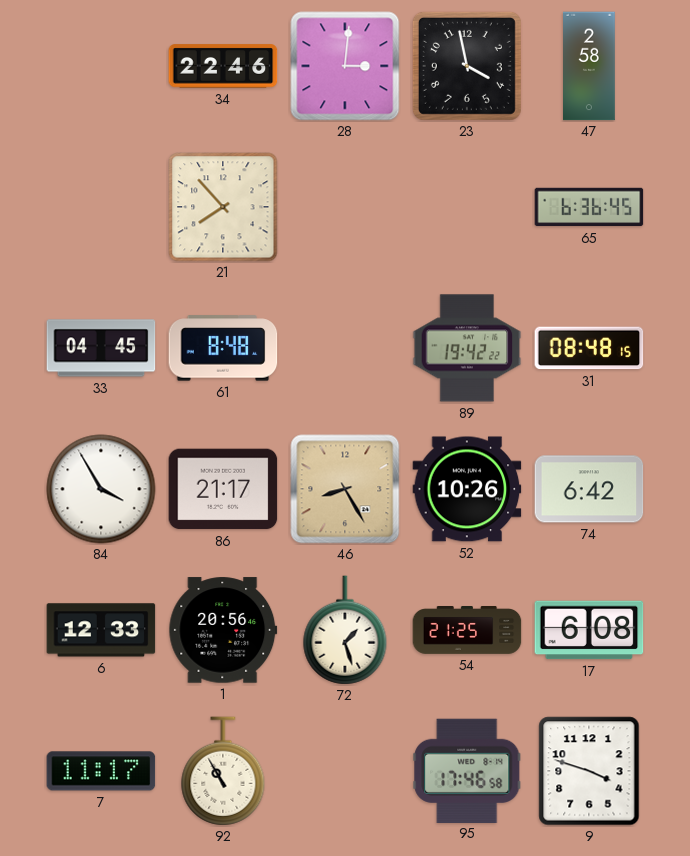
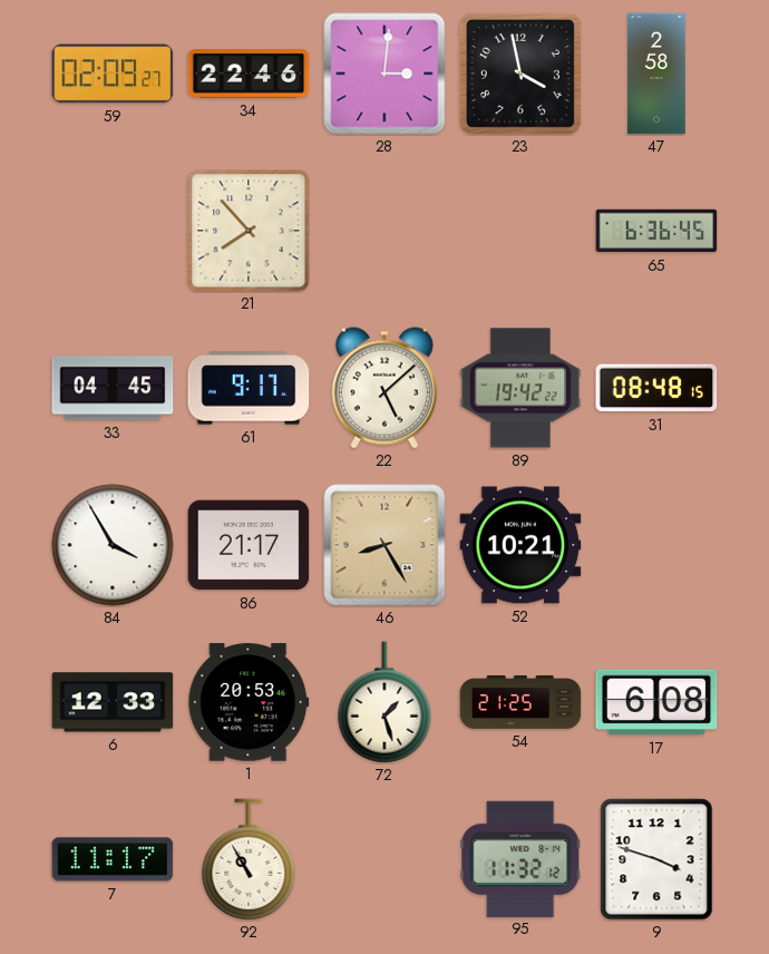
59: none -> 02:09 (113, 74)
61: 8:48 -> 9:17 (249, 388)
22: none -> 5:08 (384, 388)
52: 10:26 -> 10:21 (520, 545)
74: 6:42 -> none (589, 489)
1: 20:56 -> 20:53 (249, 702)
95: 17:46 -> 11:32 (520, 858)
